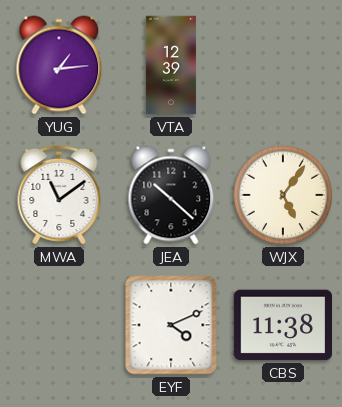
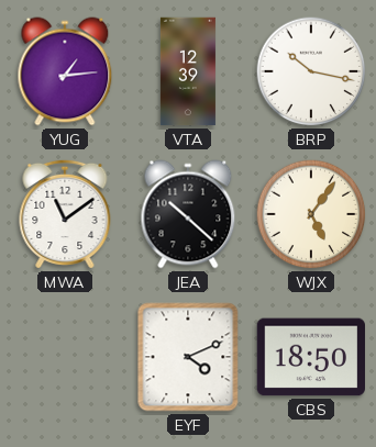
BRP: none -> 10:17 (311, 71)
CBS: 11:38 -> 18:50 (310, 357)
